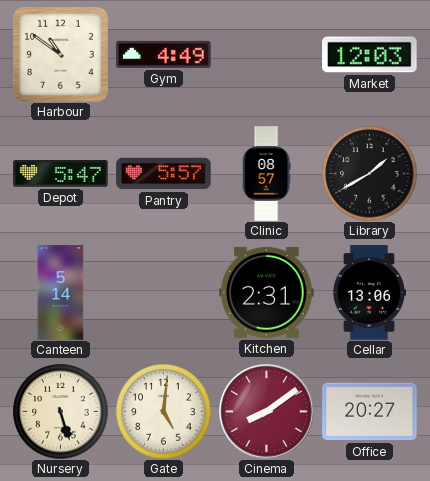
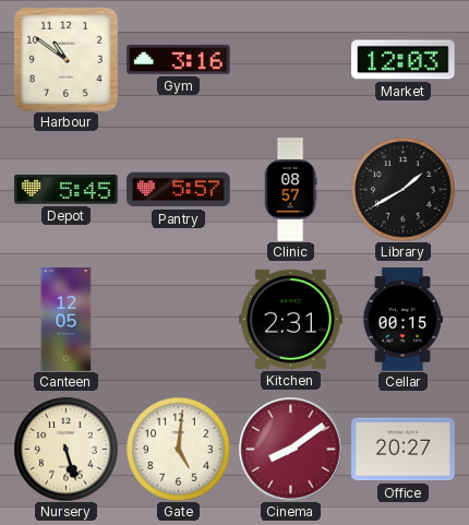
Gym: 4:49 -> 3:16 (179, 59)
Depot: 5:47 -> 5:45 (67, 190)
Canteen: 5:14 -> 12:05 (67, 320)
Cellar: 13:06 -> 00:15 (402, 320)
